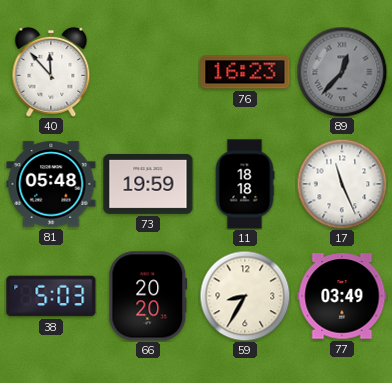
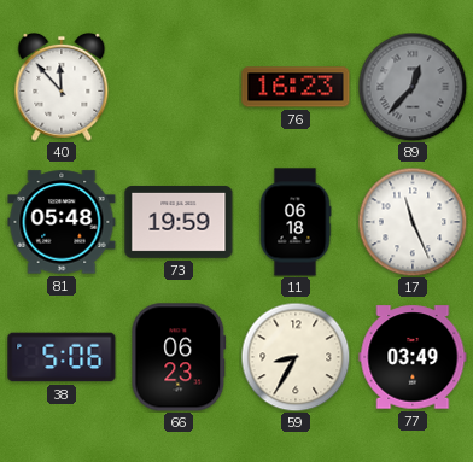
11: 18:18 -> 06:18 (296, 222)
38: 5:03 -> 5:06 (62, 357)
66: 20:20 -> 06:23 (179, 357)
